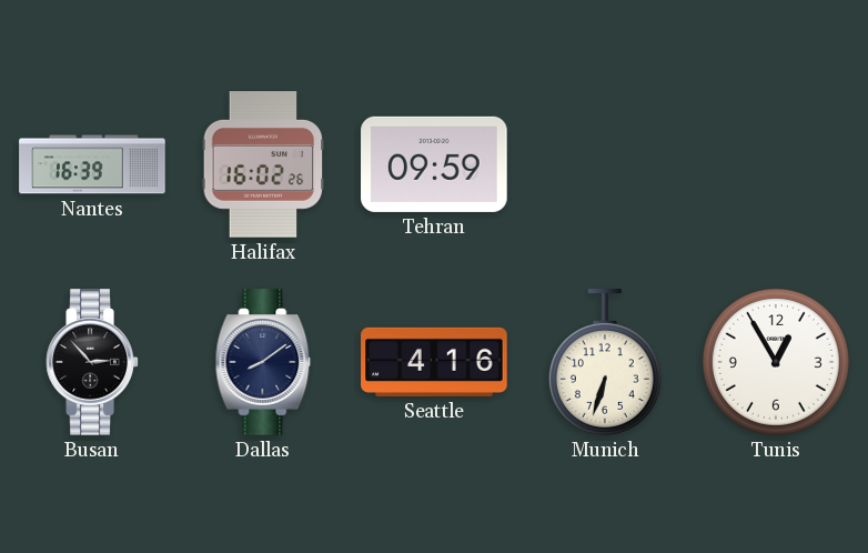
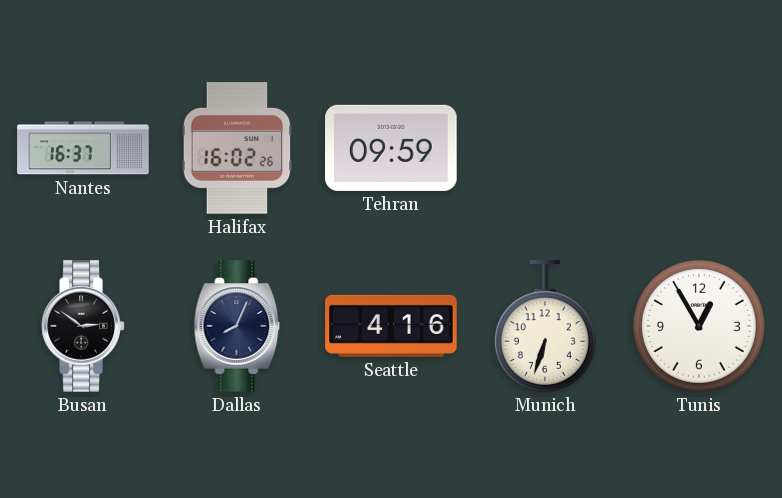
Nantes: 16:39 -> 16:37 (83, 148)
Busan: 2:53 -> 2:51 (83, 326)
Dallas: 8:09 -> 8:04 (237, 326)
